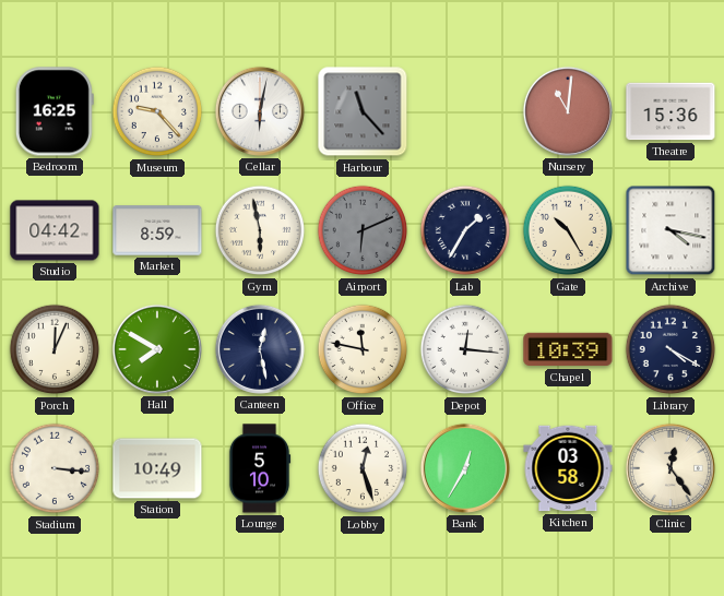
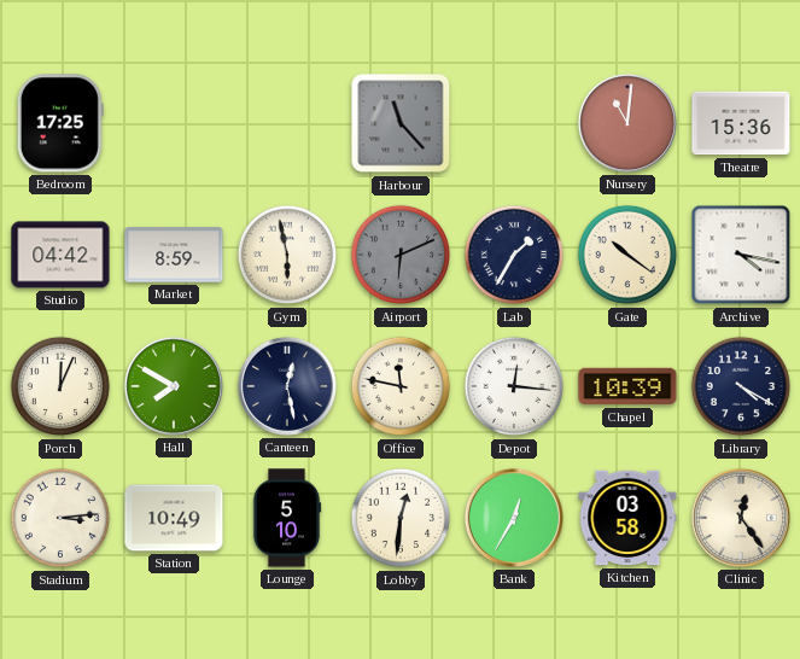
Bedroom: 16:25 -> 17:25 (60, 123)
Museum: 9:23 -> none (157, 111)
Cellar: 6:02 -> none (260, 111)
Gate: 10:25 -> 10:21 (627, 255)
Stadium: 3:16 -> 3:14 (60, 518)
Lobby: 12:27 -> 12:31 (401, 518)
